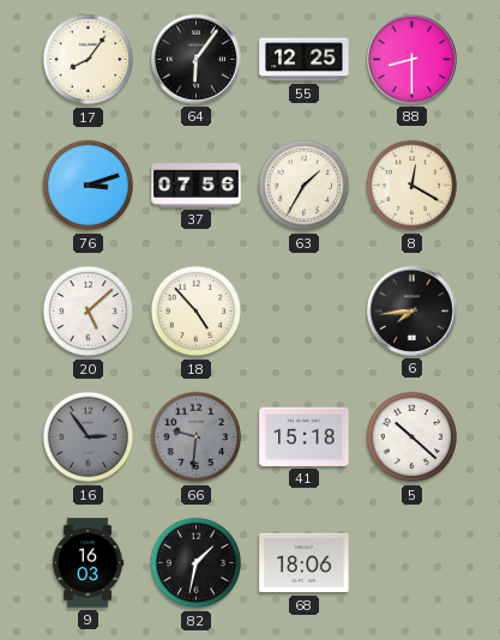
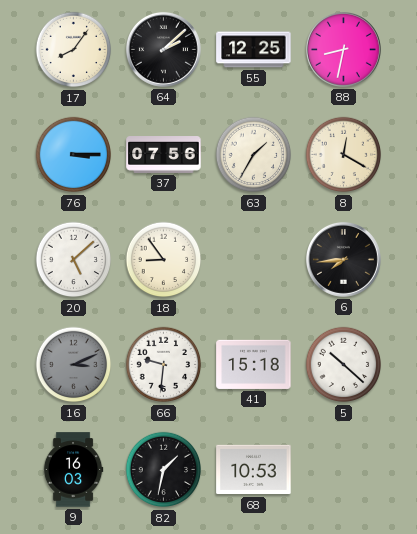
64: 6:06 -> 2:08 (163, 49)
88: 8:30 -> 8:32 (343, 49)
76: 3:12 -> 3:15 (74, 155)
18: 4:53 -> 8:54 (164, 260)
16: 2:54 -> 3:11 (74, 365)
66 dial: grey -> white (164, 365)
68: 18:06 -> 10:53 (254, 470)
